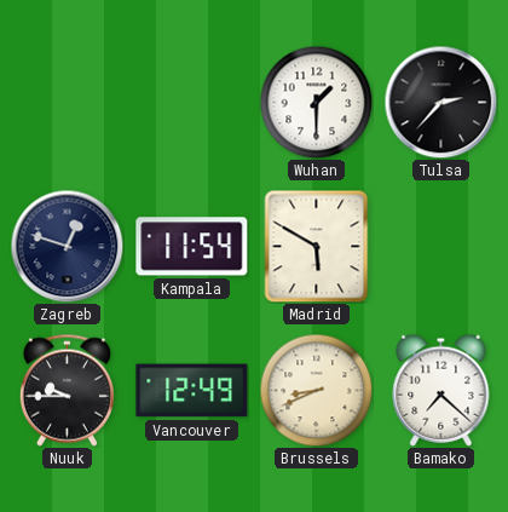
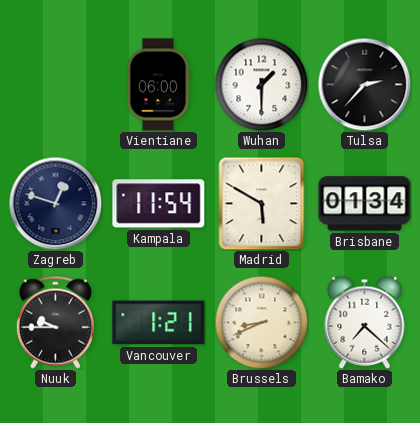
Vientiane: none -> 06:00 (158, 85)
Brisbane: none -> 01:34 (365, 204)
Vancouver: 12:49 -> 1:21 (159, 323)
